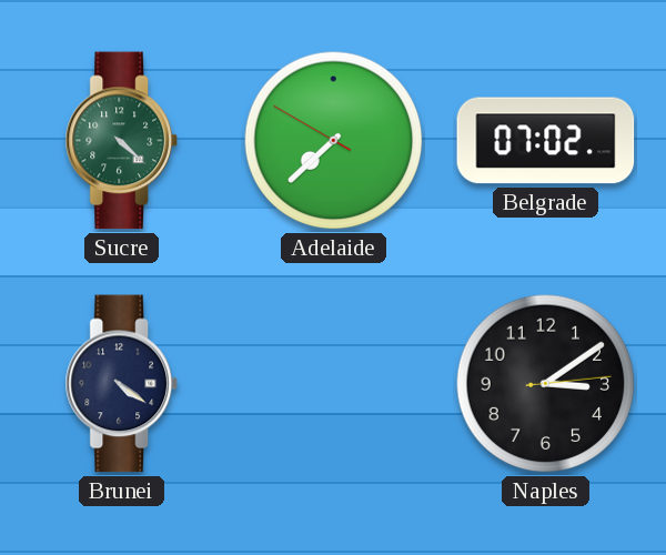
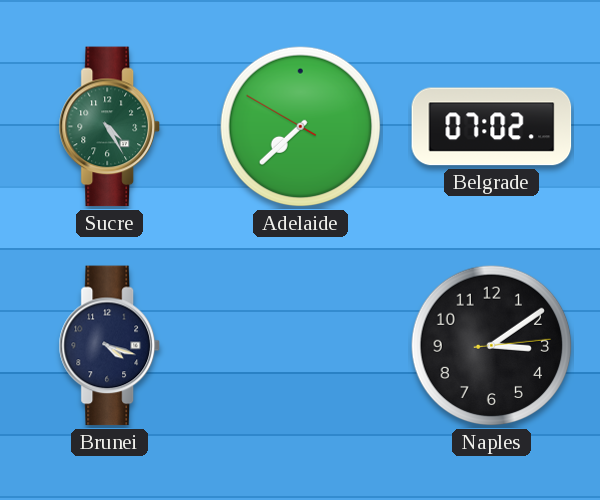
Sucre: 4:22 -> 4:25 (109, 127)
Brunei: 4:21 -> 4:18 (109, 346)
